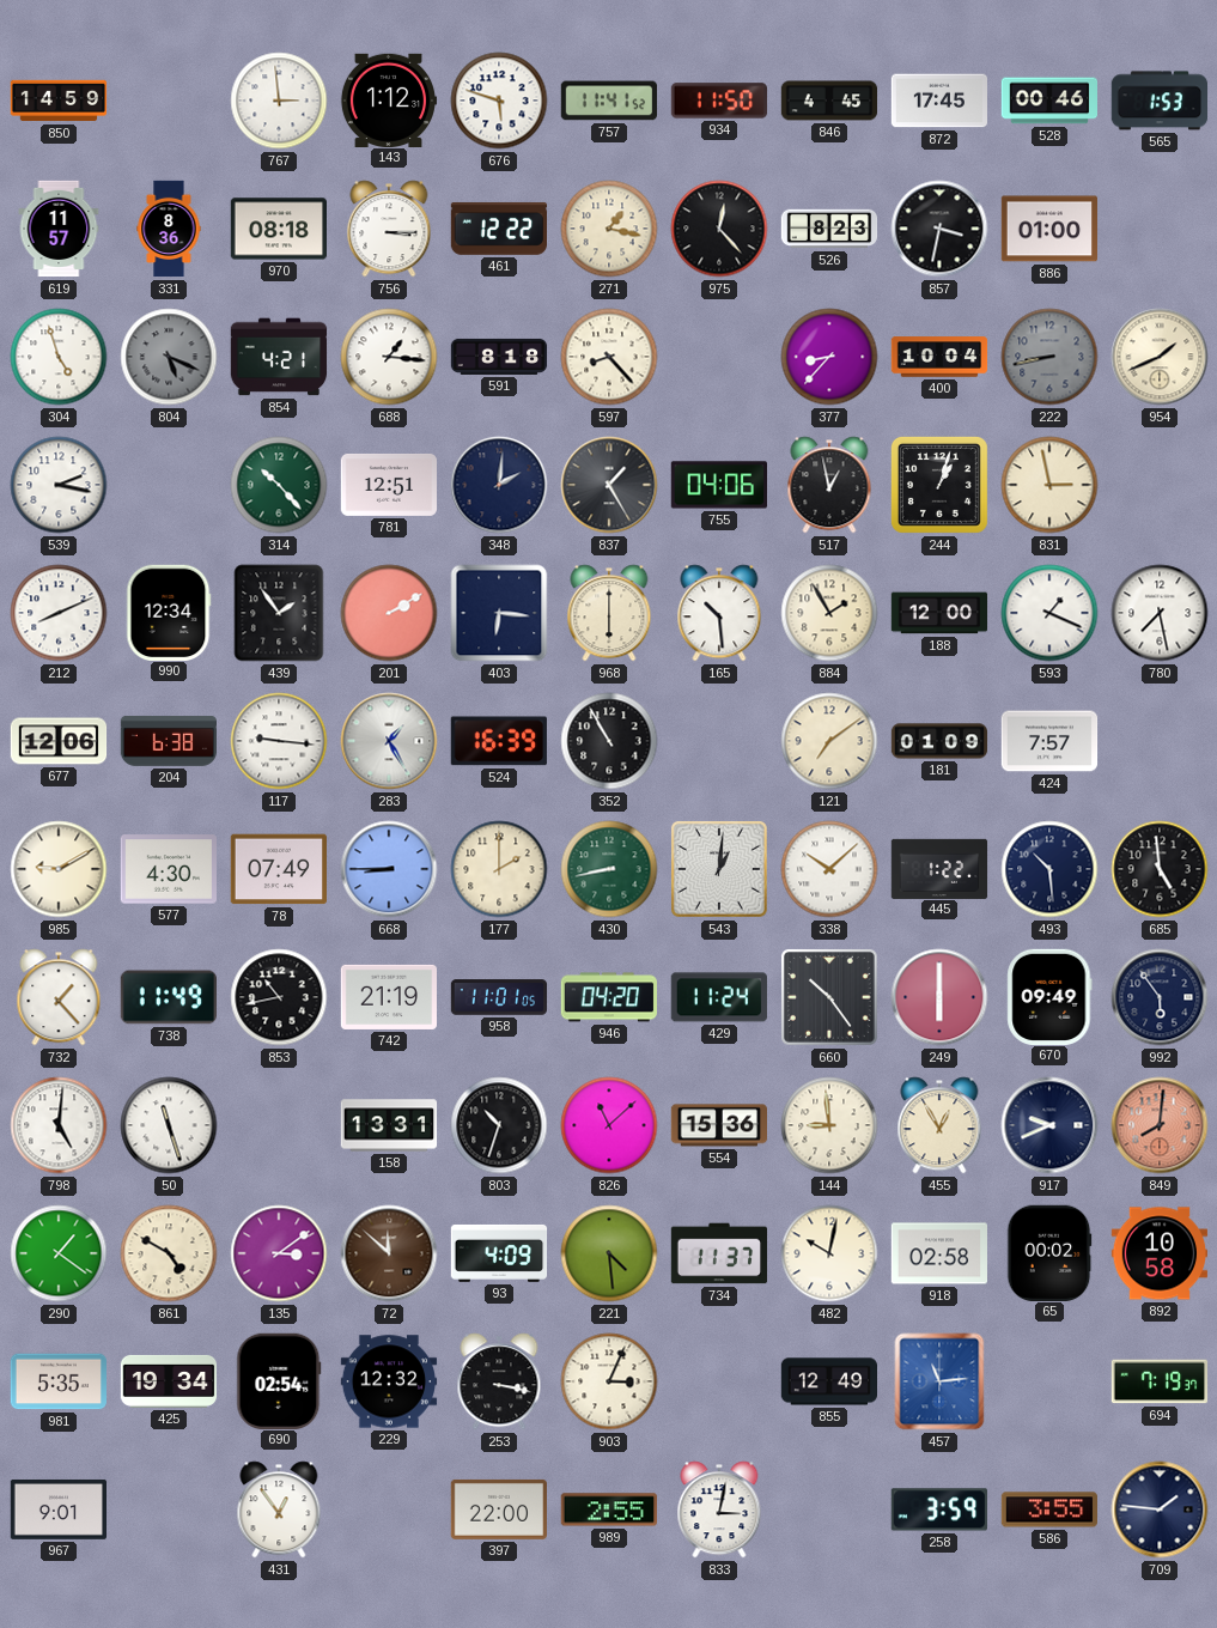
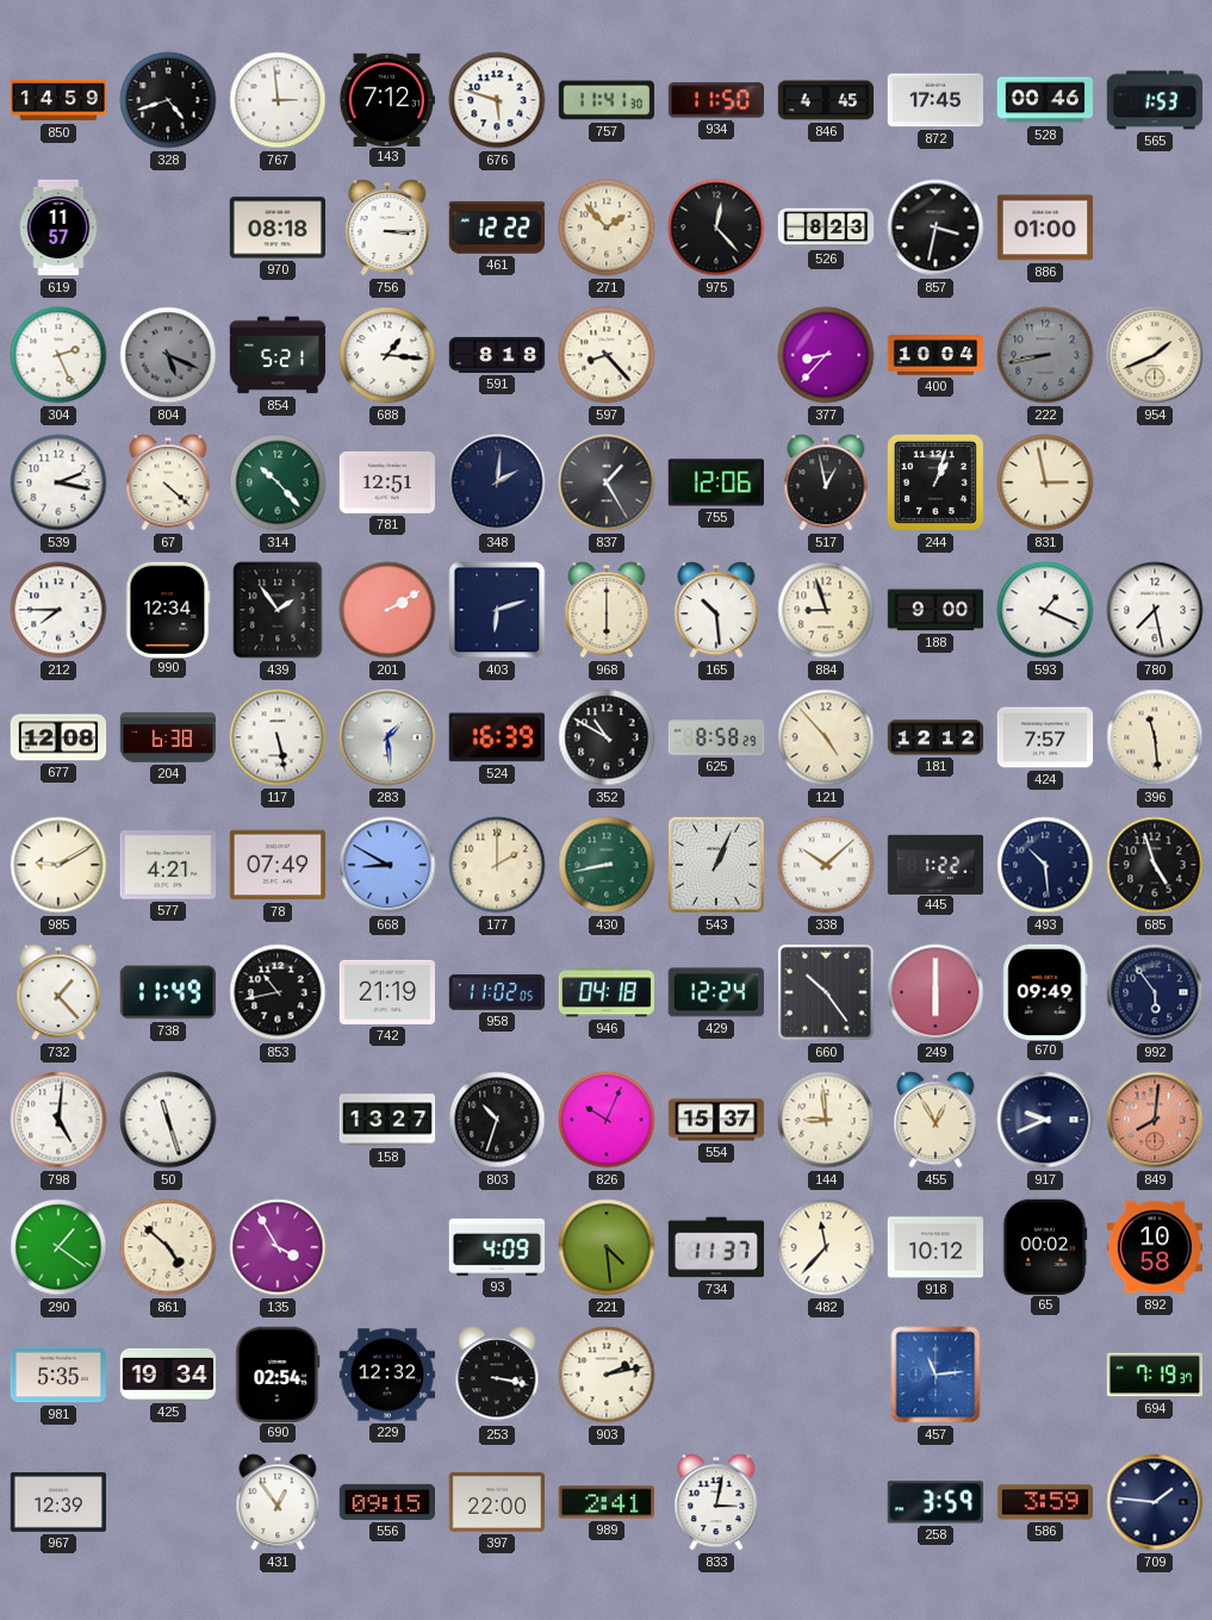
328: none -> 4:42 (168, 100)
143: 1:12 -> 7:12 (386, 99)
757: 11:41:52 -> 11:41:30 (605, 100)
331: 8:36 -> none (169, 229)
271: 1:17 -> 1:53 (607, 228)
304: 4:57 -> 2:26 (58, 355)
854: 4:21 -> 5:21 (278, 355)
67: none -> 4:22 (168, 482)
755: 04:06 -> 12:06 (715, 482)
212: 8:11 -> 7:45 (58, 610)
403: 6:16 -> 6:12 (497, 610)
884: 1:55 -> 8:57 (826, 610)
188: 12:00 -> 9:00 (936, 610)
677: 12:06 -> 12:08 (58, 737)
117: 9:16 -> 5:28 (278, 737)
283: 1:25 -> 1:29 (387, 737)
352: 10:55 -> 10:50 (607, 737)
625: none -> 8:58 (716, 737)
121: 7:09 -> 4:53 (826, 737)
181: 01:09 -> 12:12 (936, 737)
396: none -> 11:29 (1155, 737)
577: 4:30 -> 4:21 (167, 865)
668: 8:45 -> 8:50 (387, 865)
543: 1:01 -> 1:04 (716, 865)
685: 4:59 -> 4:57 (1155, 865)
958: 11:01 -> 11:02 (497, 992)
946: 04:20 -> 04:18 (605, 992)
429: 11:24 -> 12:24 (716, 992)
158: 13:31 -> 13:27 (387, 1120)
826: 11:08 -> 10:04 (607, 1120)
554: 15:36 -> 15:37 (715, 1120)
861: 4:50 -> 4:52 (168, 1247)
135: 3:09 -> 3:55 (278, 1247)
72: 11:52 -> none (389, 1253)
482: 10:02 -> 11:37 (826, 1247)
918: 02:58 -> 10:12 (934, 1247)
903: 3:04 -> 2:13 (607, 1375)
855: 12:49 -> none (829, 1381)
967: 9:01 -> 12:39 (58, 1502)
556: none -> 09:15 (386, 1502)
989: 2:55 -> 2:41 (605, 1502)
586: 3:55 -> 3:59 (1044, 1502)
